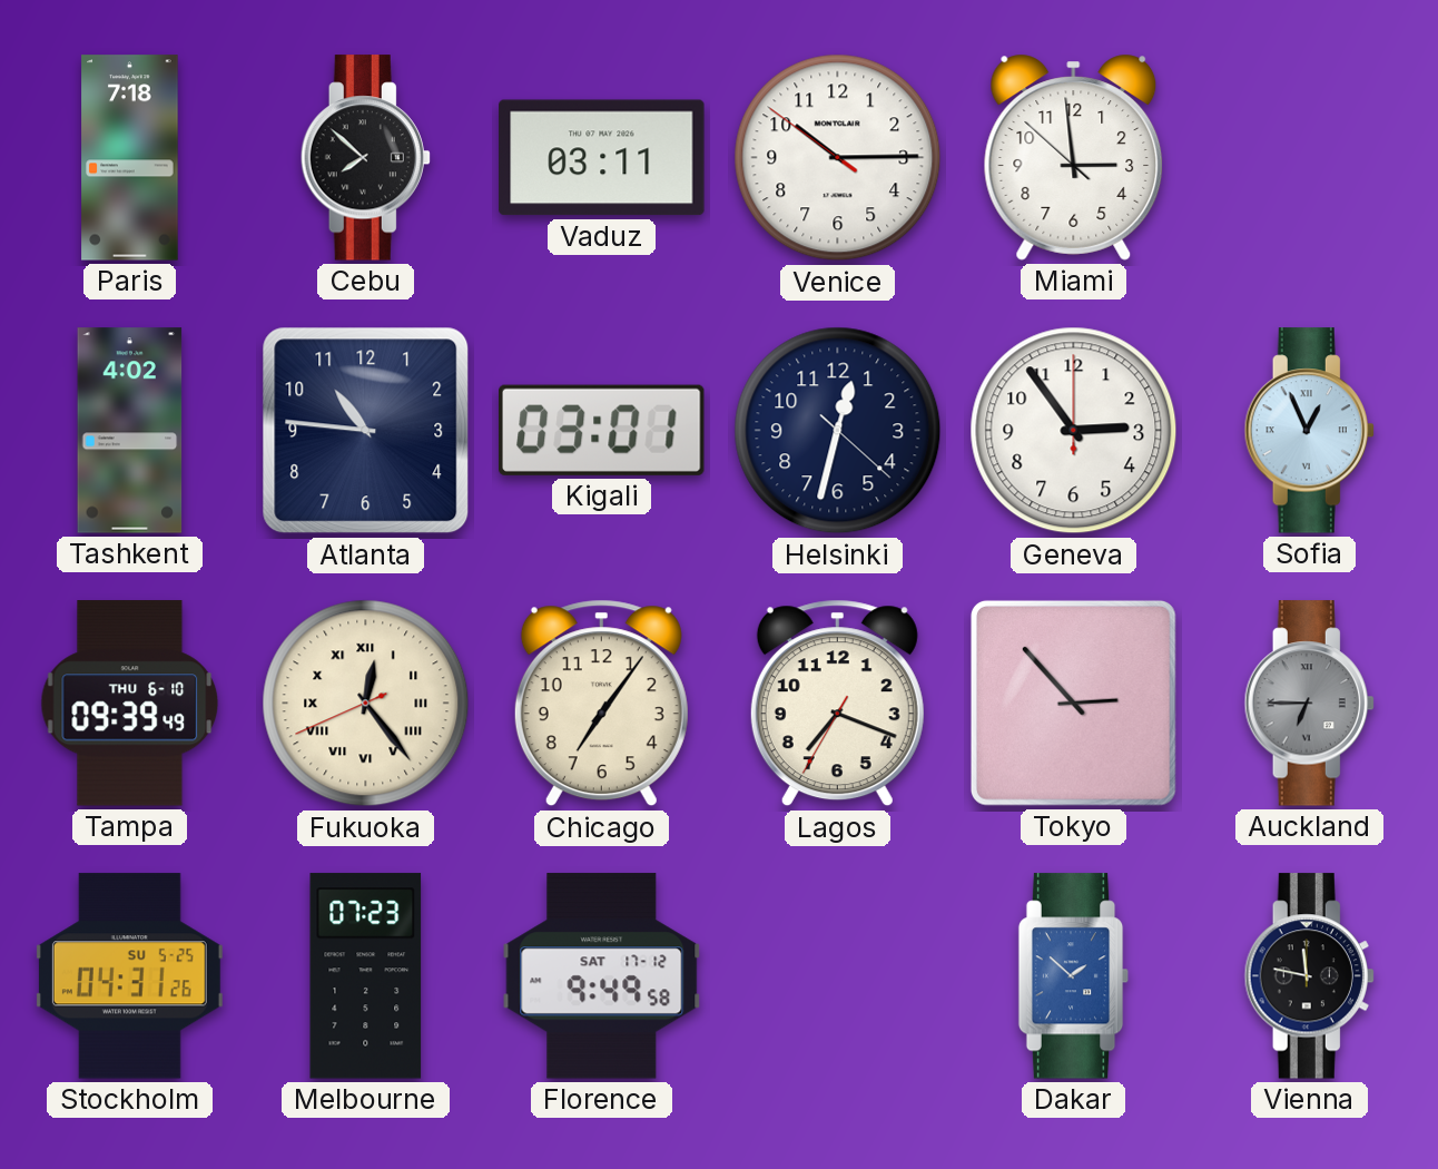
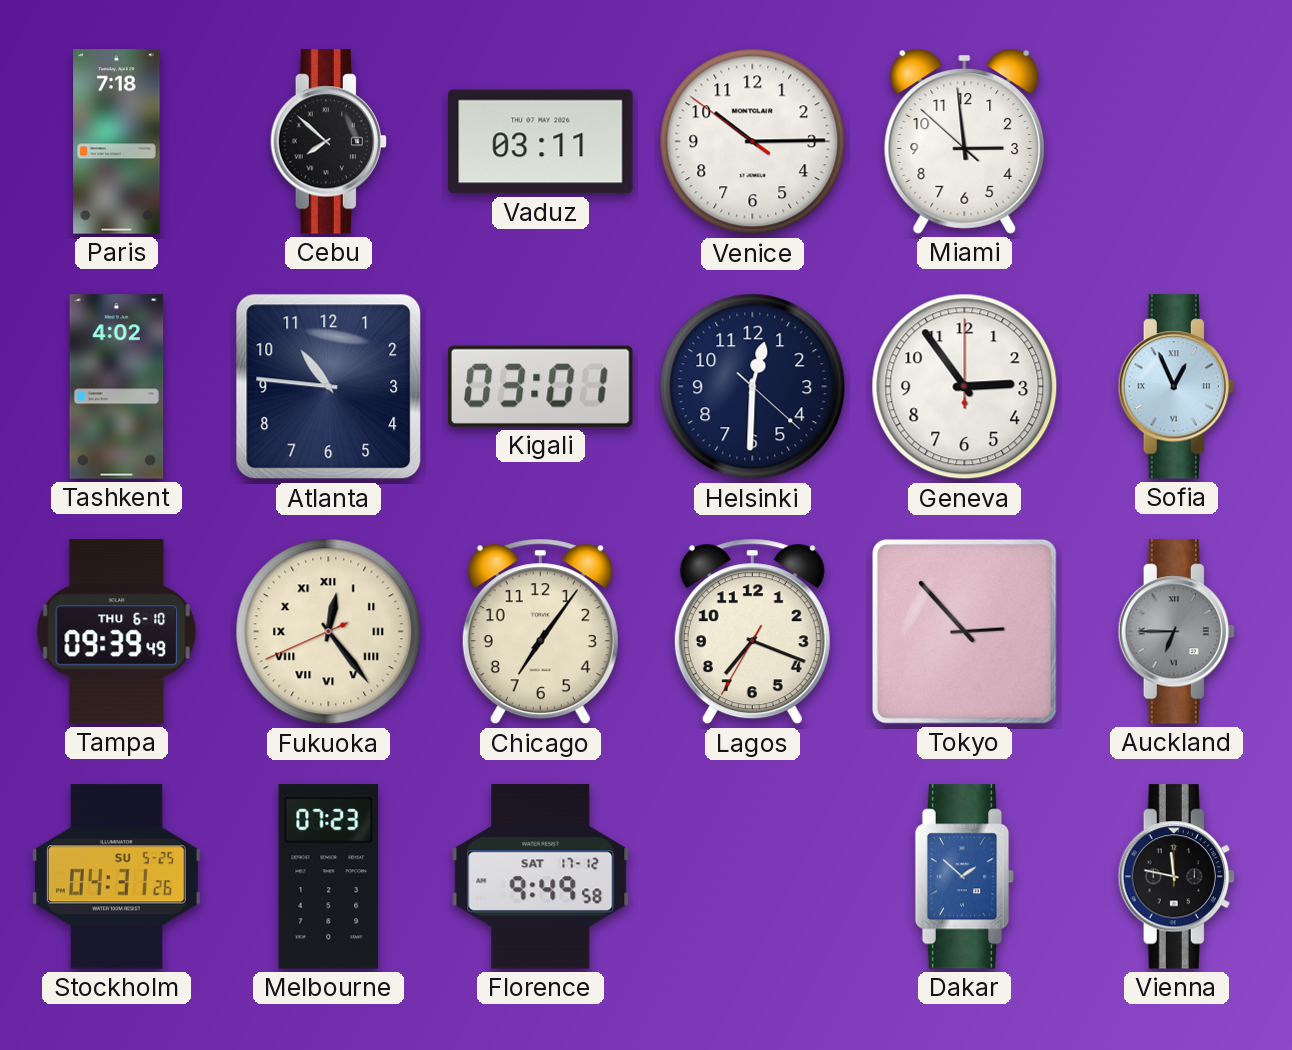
Helsinki: 12:32 -> 12:30 (753, 387)
